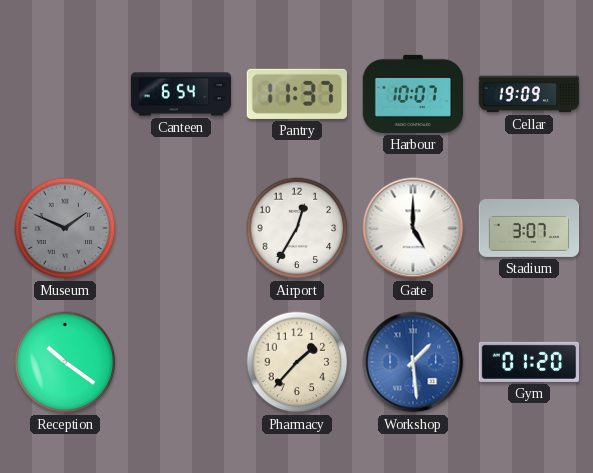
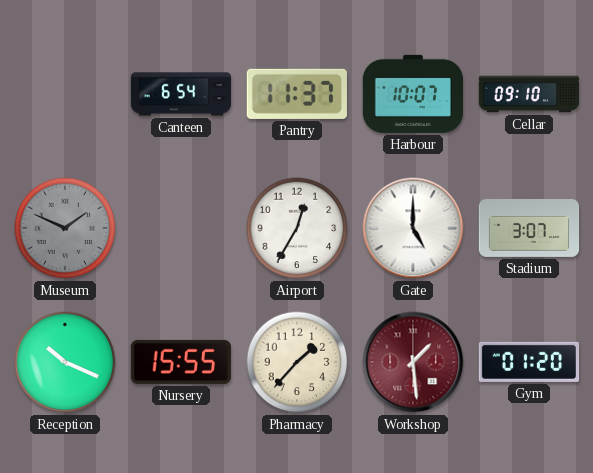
Cellar: 19:09 -> 09:10 (529, 94)
Reception: 10:21 -> 10:19 (65, 362)
Nursery: none -> 15:55 (181, 362)
Workshop dial: blue -> burgundy (413, 362)
